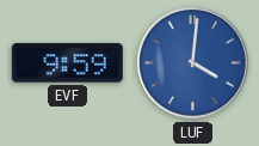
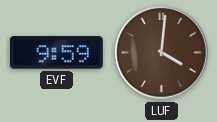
LUF dial: blue -> brown (162, 53)
